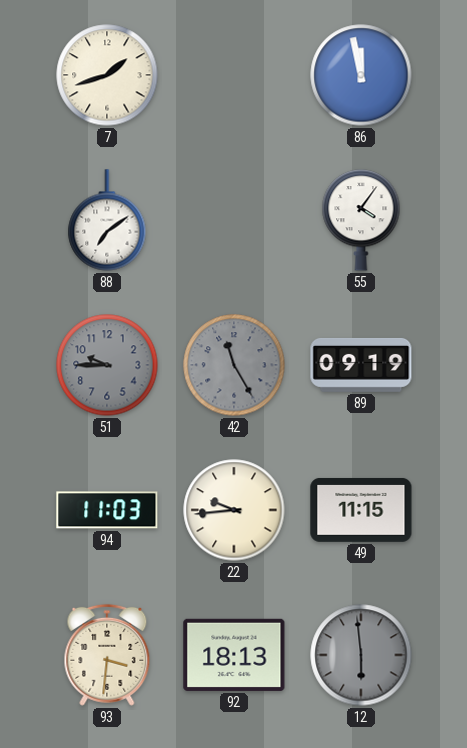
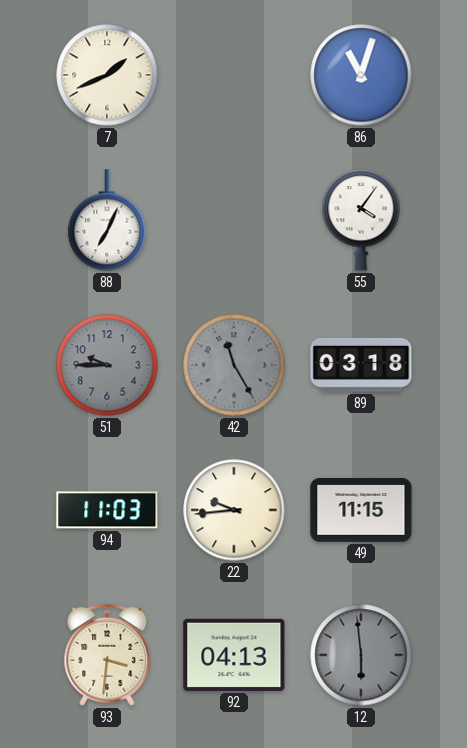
7: 1:42 -> 1:41 (107, 75)
86: 11:58 -> 11:03 (361, 75)
88: 7:09 -> 7:04 (107, 220)
89: 09:19 -> 03:18 (361, 365)
92: 18:13 -> 04:13 (234, 655)
